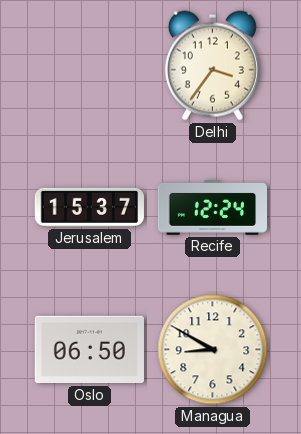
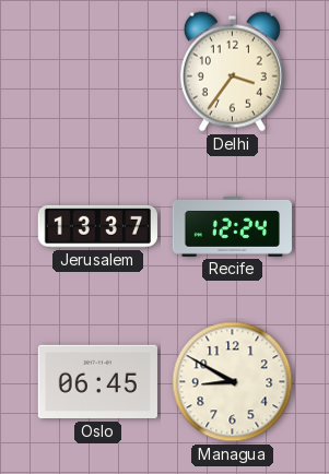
Jerusalem: 15:37 -> 13:37 (97, 226)
Oslo: 06:50 -> 06:45 (97, 382)
